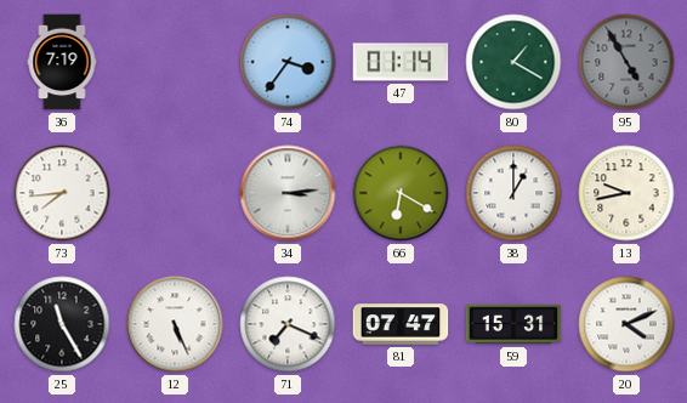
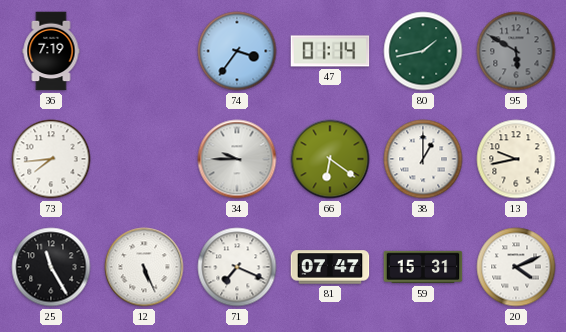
80: 1:20 -> 1:43 (423, 51)
95: 4:55 -> 5:50 (516, 51)
34: 3:14 -> 9:45 (237, 159)
66: 6:20 -> 6:21 (330, 159)
